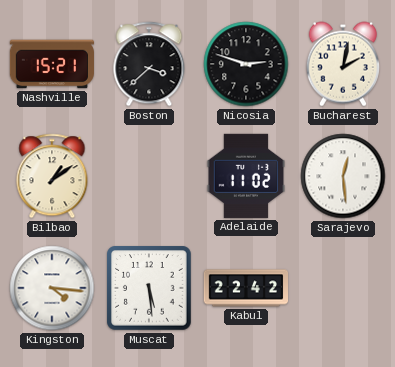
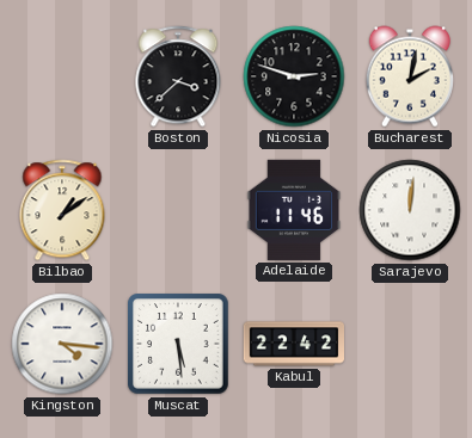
Nashville: 15:21 -> none (51, 64)
Adelaide: 11:02 -> 11:46 (293, 210)
Sarajevo: 12:29 -> 12:01 (410, 210)
